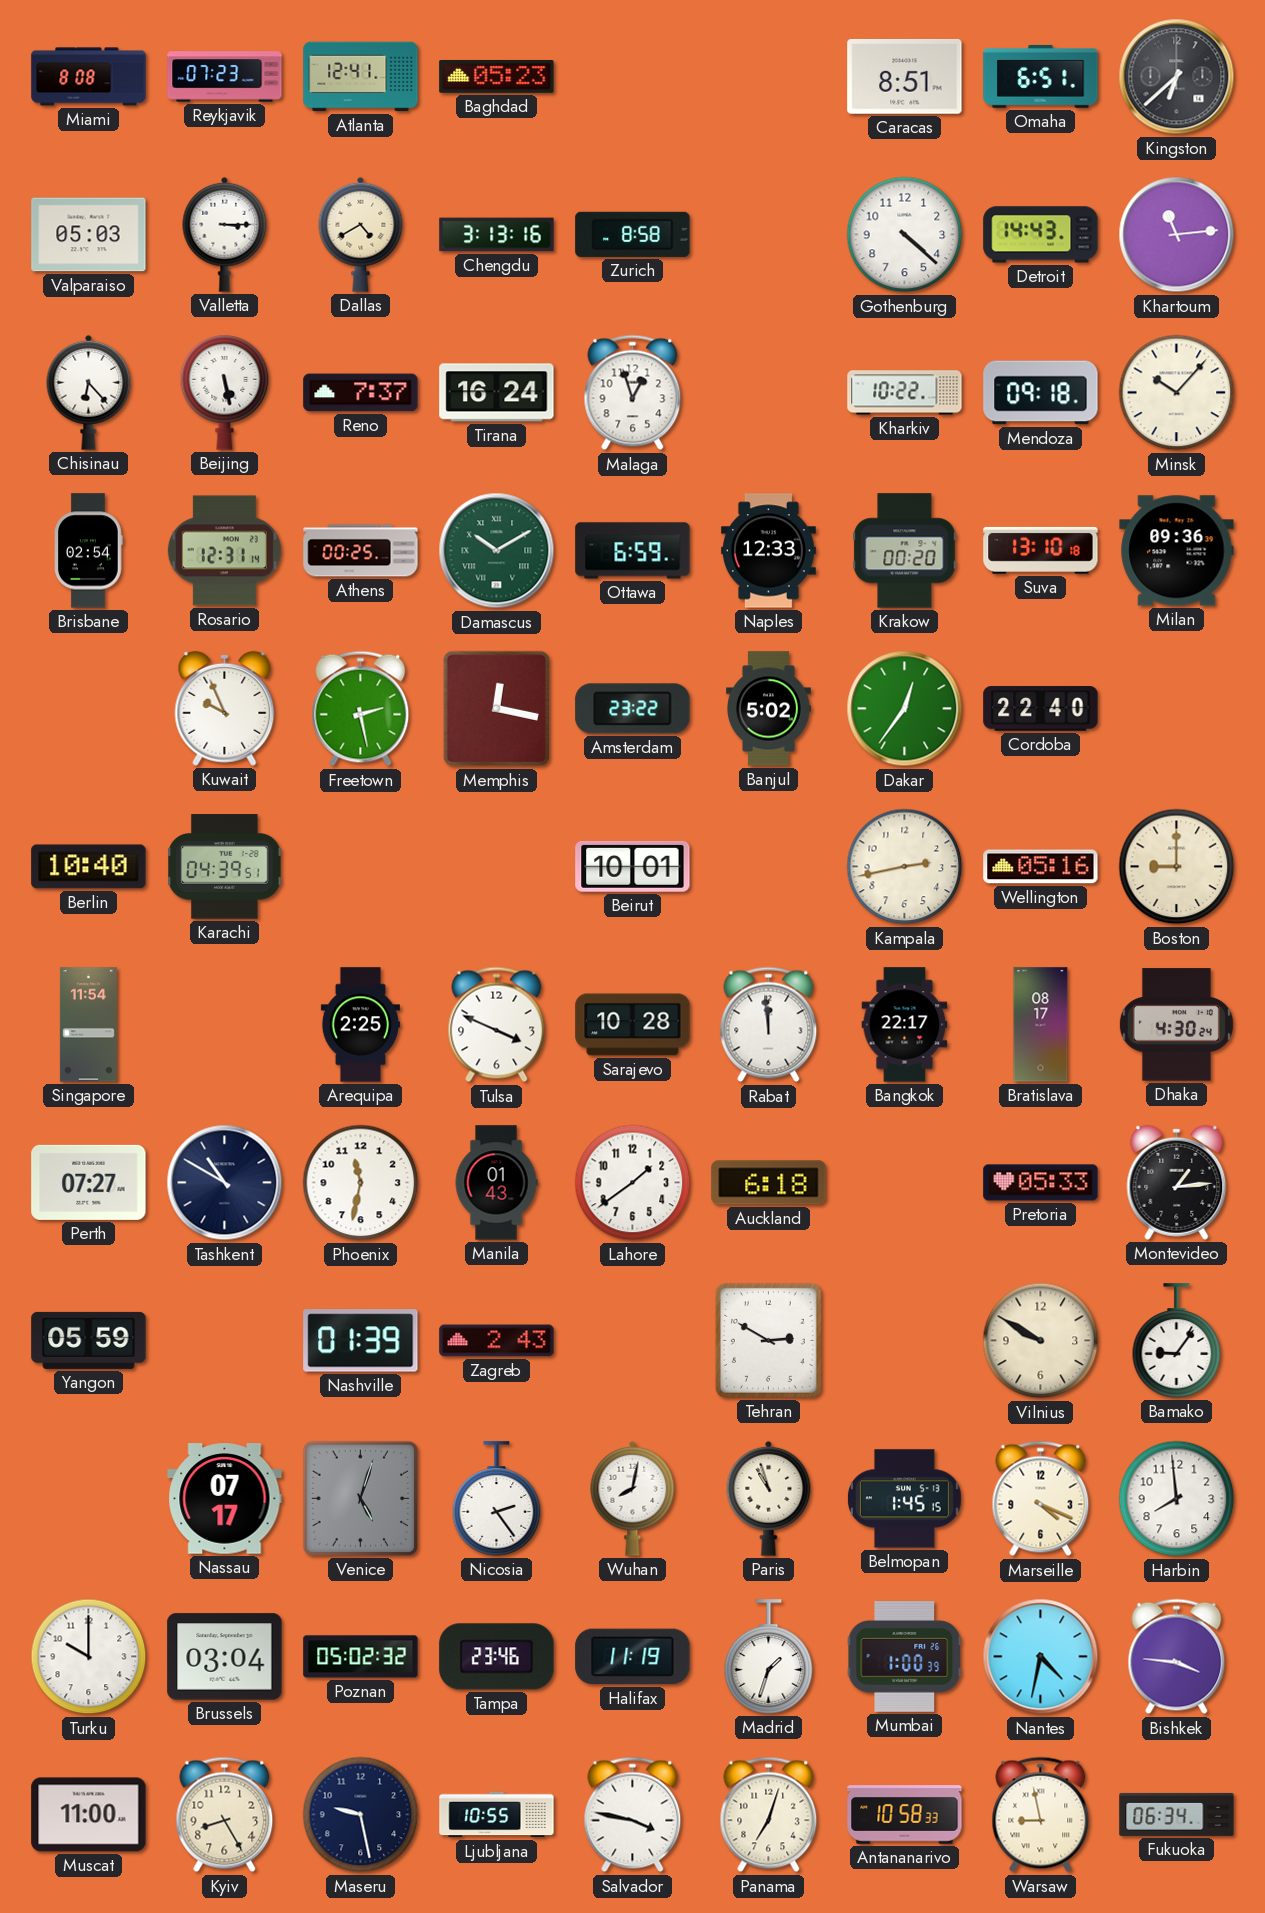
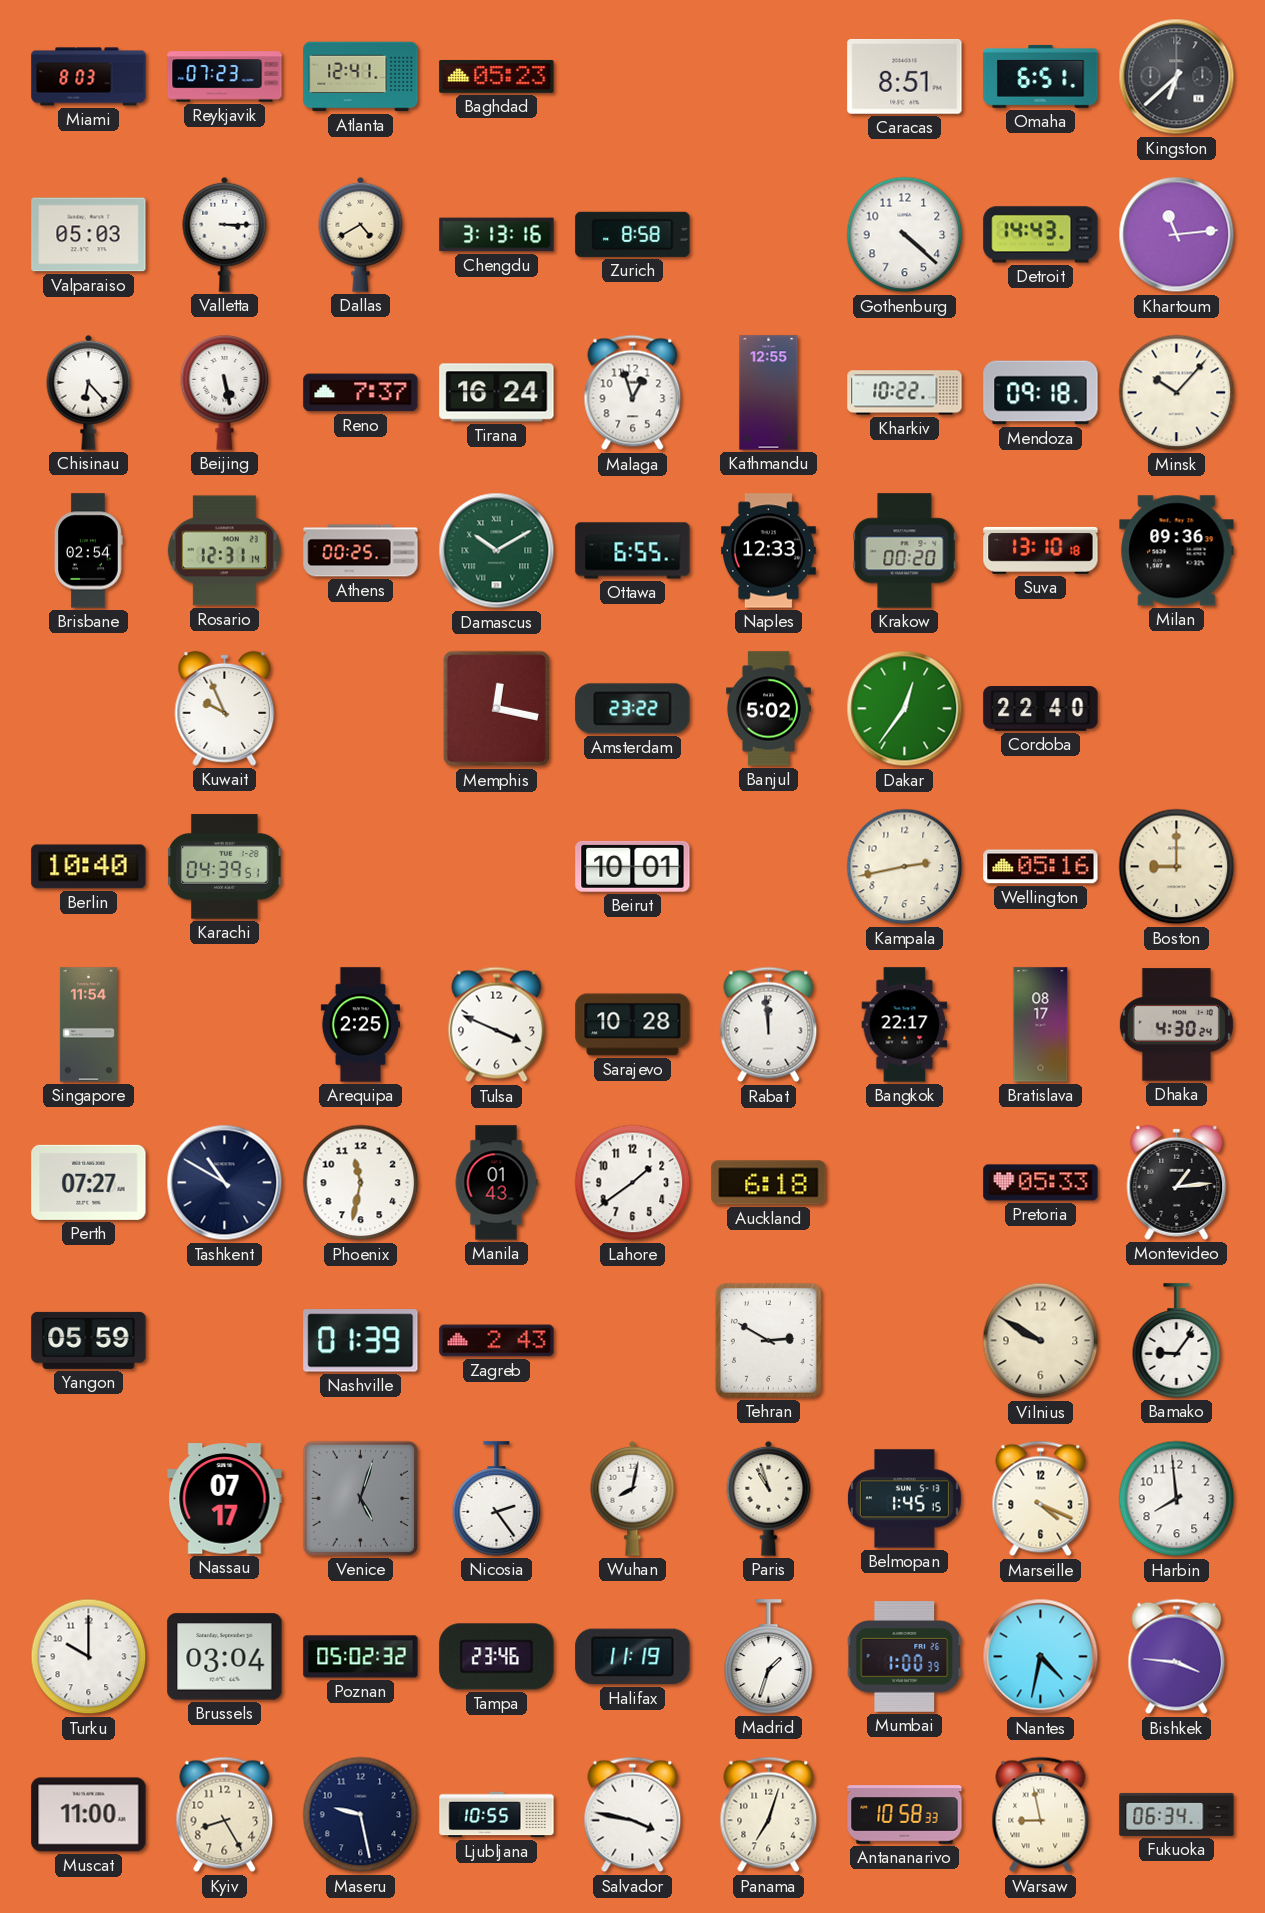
Miami: 8:08 -> 8:03 (89, 77)
Kathmandu: none -> 12:55 (769, 393)
Ottawa: 6:59 -> 6:55 (633, 551)
Freetown: 2:28 -> none (361, 709)
